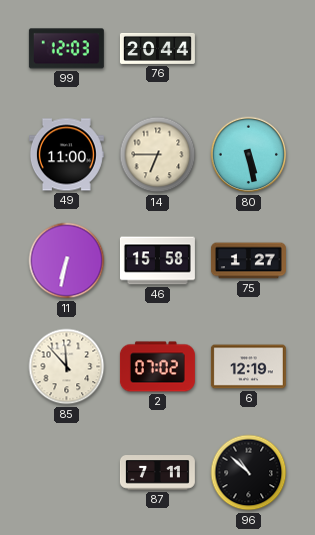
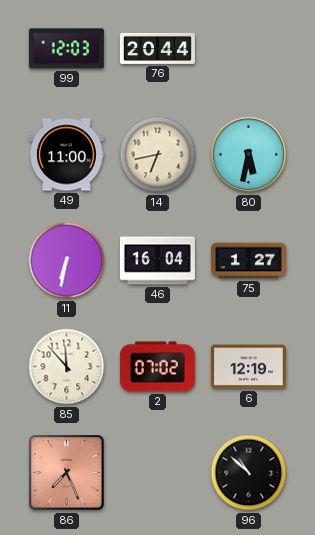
14: 6:45 -> 6:43 (158, 155)
80: 5:28 -> 5:32 (249, 155)
46: 15:58 -> 16:04 (157, 261)
86: none -> 7:26 (67, 473)
87: 7:11 -> none (157, 473)
